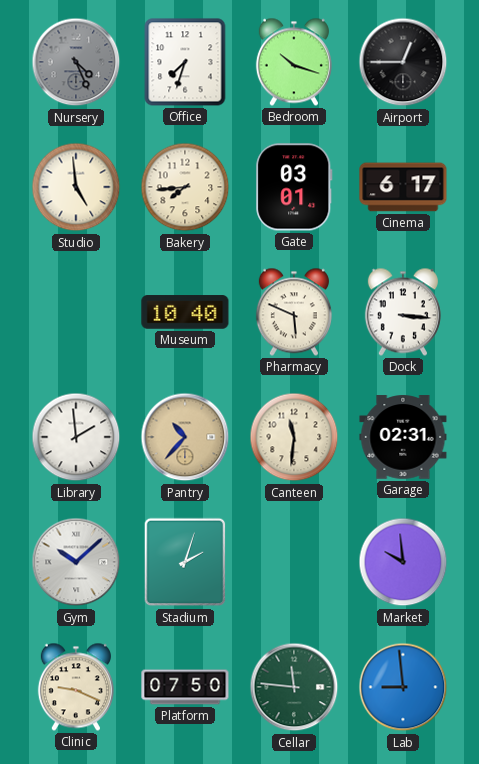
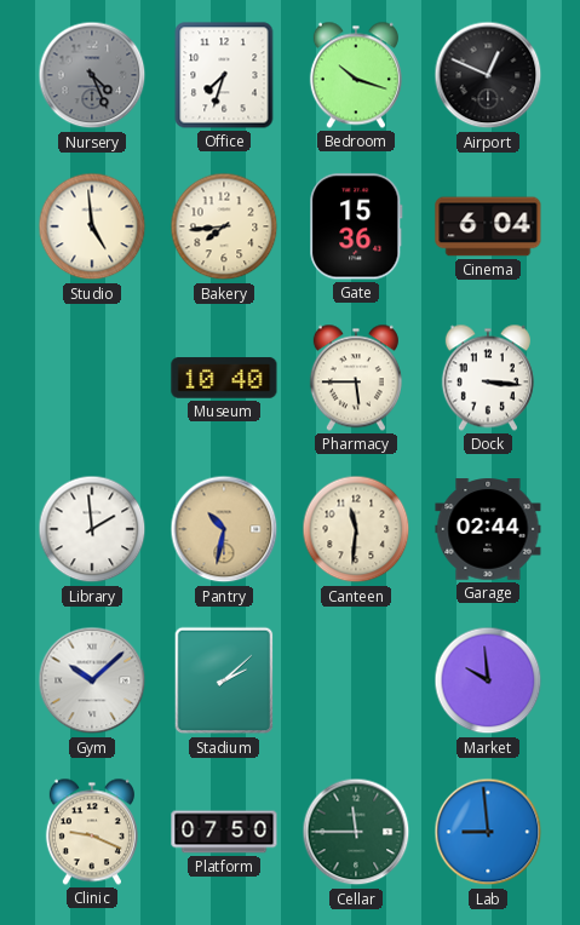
Airport: 12:45 -> 12:49 (488, 75)
Gate: 03:01 -> 15:36 (356, 226)
Cinema: 6:17 -> 6:04 (488, 226)
Pharmacy: 5:49 -> 5:45 (356, 378)
Pantry: 10:37 -> 10:32 (224, 529)
Garage: 02:31 -> 02:44 (488, 529)
Stadium: 2:03 -> 2:08 (224, 680)
Cellar: 11:46 -> 11:45 (356, 832)
